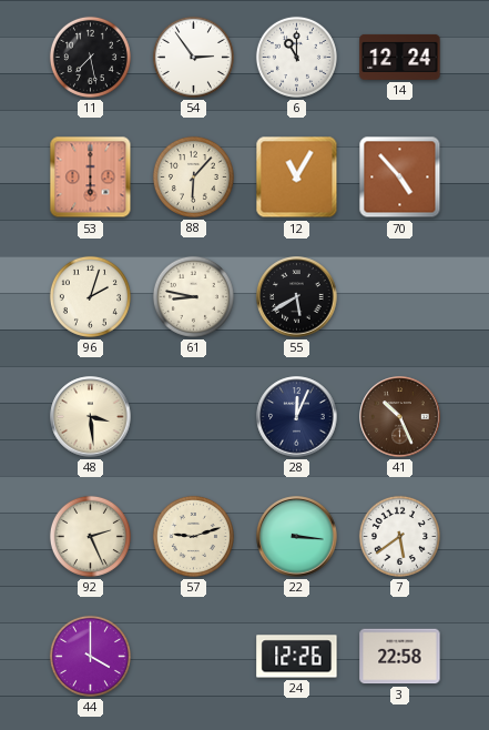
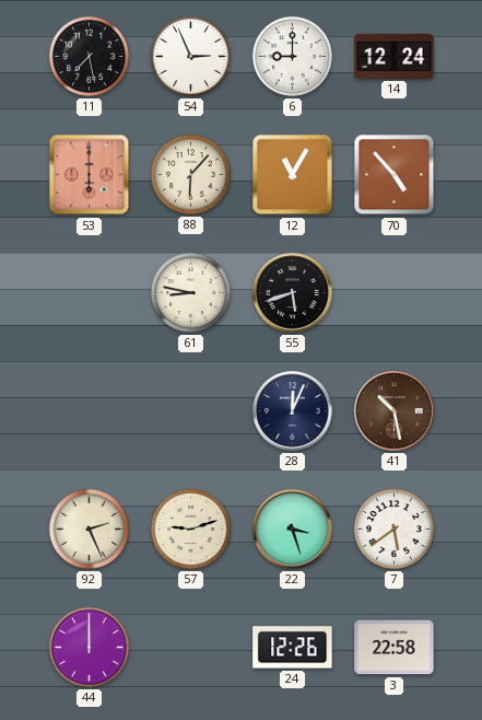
54: 2:54 -> 2:56 (190, 56)
6: 11:00 -> 9:00 (292, 56)
96: 2:03 -> none (90, 296)
55: 5:40 -> 5:42 (293, 293)
48: 3:29 -> none (91, 417)
41: 10:26 -> 10:28 (395, 411)
22: 3:16 -> 3:27 (293, 530)
44: 4:00 -> 12:00 (89, 647)
